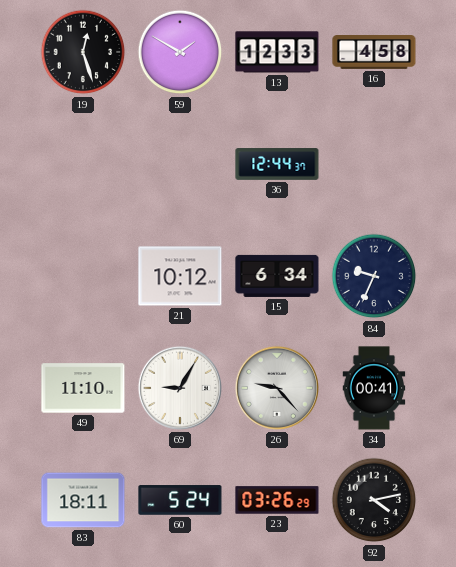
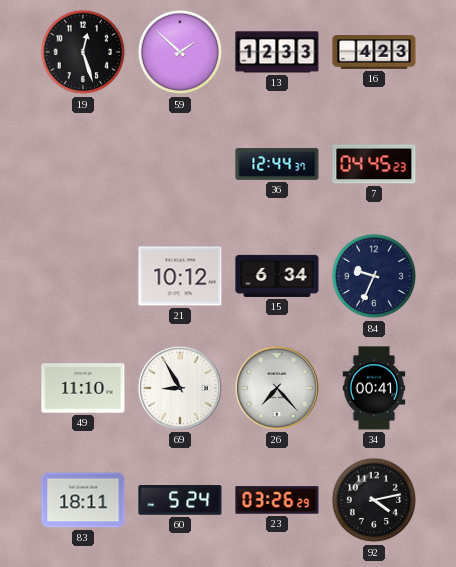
59: 1:50 -> 1:52 (180, 52)
16: 4:58 -> 4:23 (374, 53)
7: none -> 04:45 (374, 164)
69: 9:05 -> 8:55 (180, 388)
26: 9:23 -> 7:23 (277, 388)
